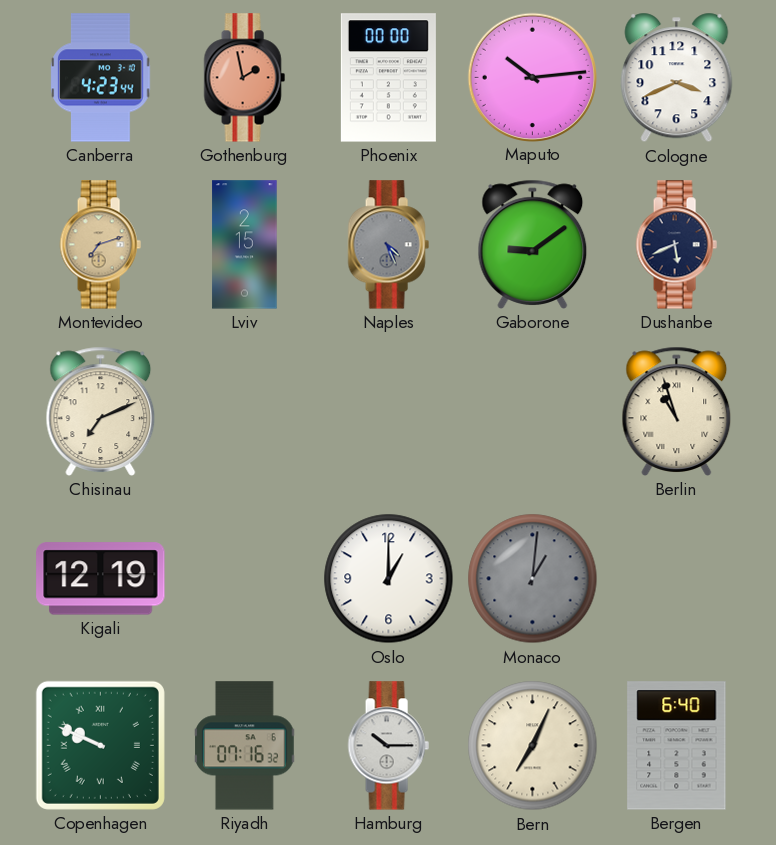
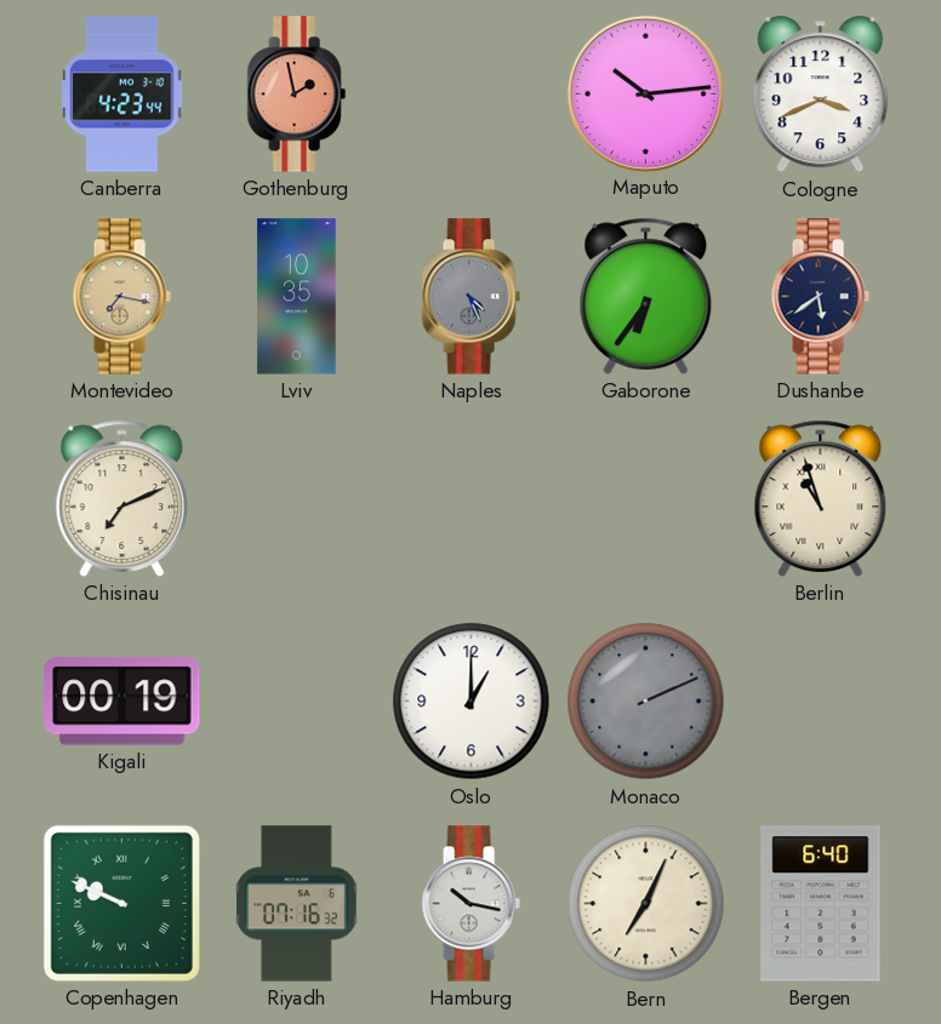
Phoenix: 00:00 -> none (388, 78)
Montevideo: 7:12 -> 7:17 (121, 297)
Lviv: 2:15 -> 10:35 (297, 297)
Gaborone: 9:09 -> 6:36 (646, 296)
Dushanbe: 5:41 -> 5:39 (820, 297)
Kigali: 12:19 -> 00:19 (122, 702)
Monaco: 1:01 -> 2:11 (646, 702)
Hamburg: 10:15 -> 10:17 (470, 904)
